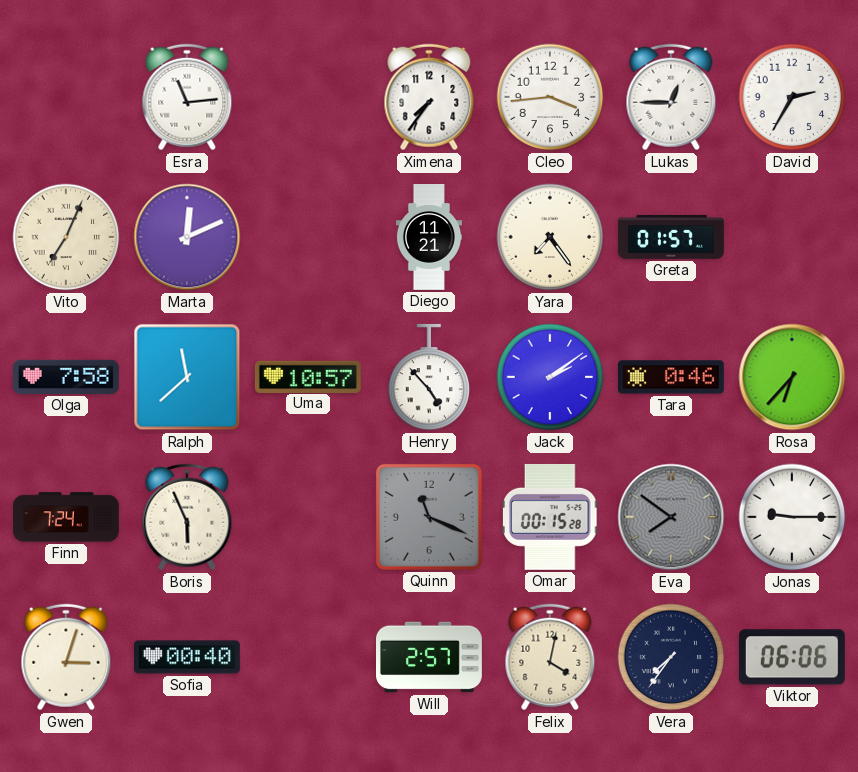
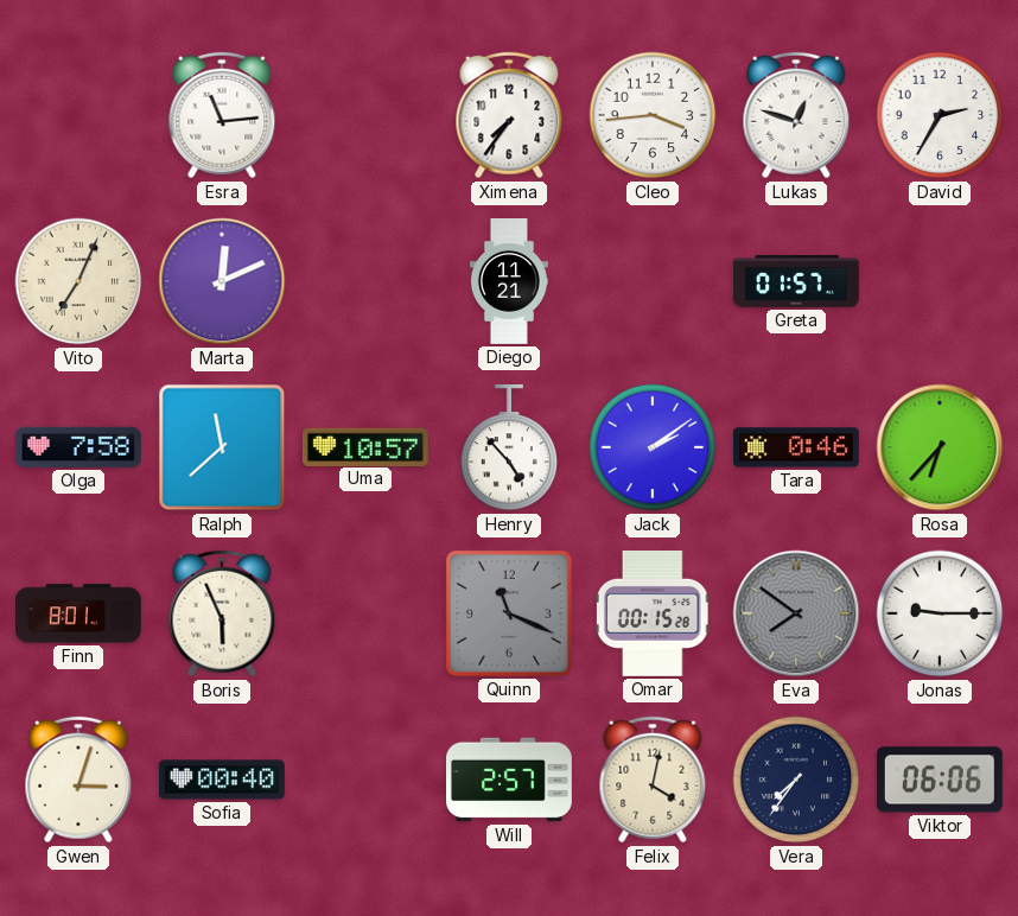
Lukas: 12:45 -> 12:48 (796, 115)
Yara: 7:24 -> none (550, 237)
Finn: 7:24 -> 8:01 (78, 613)
